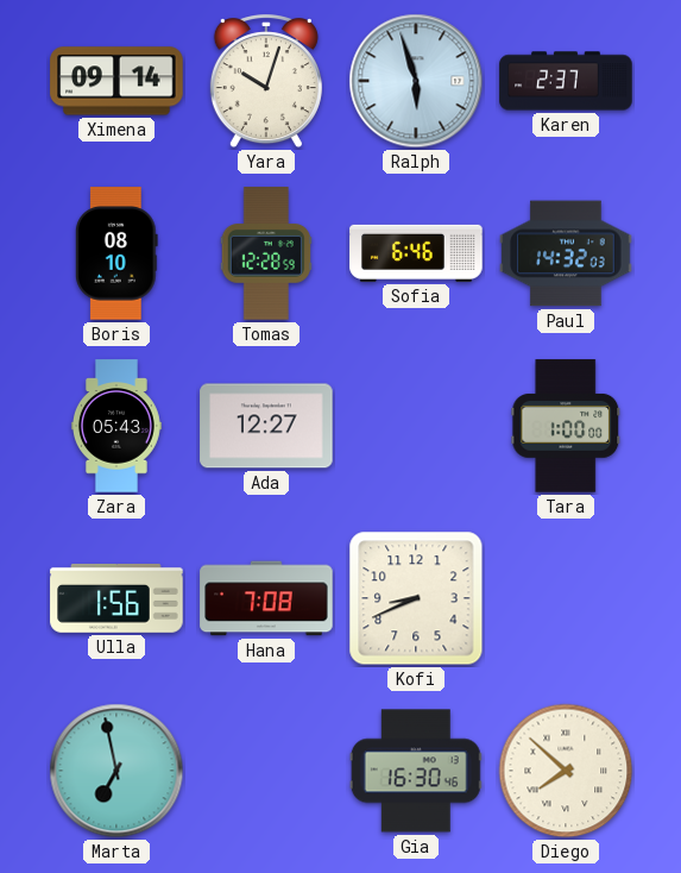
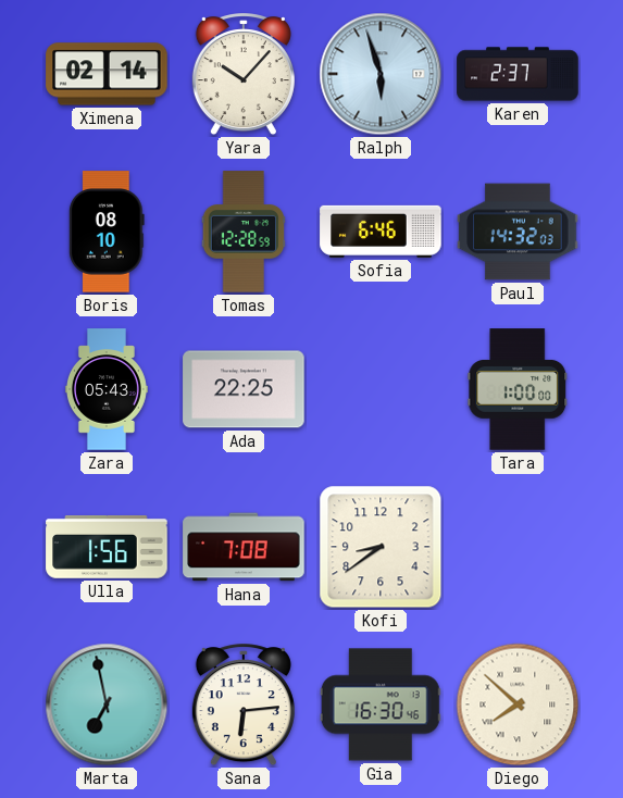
Ximena: 09:14 -> 02:14 (107, 74)
Yara: 10:03 -> 10:07 (244, 75)
Ada: 12:27 -> 22:25 (244, 389)
Kofi: 8:41 -> 8:39 (381, 547)
Sana: none -> 6:14 (244, 706)
